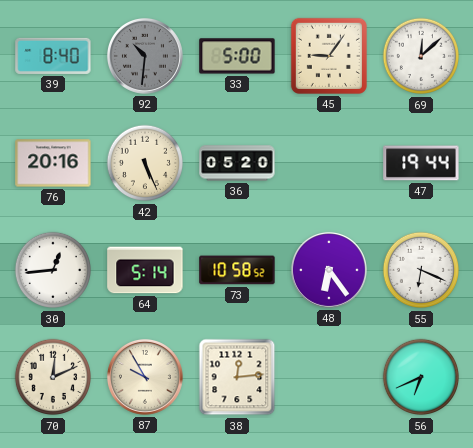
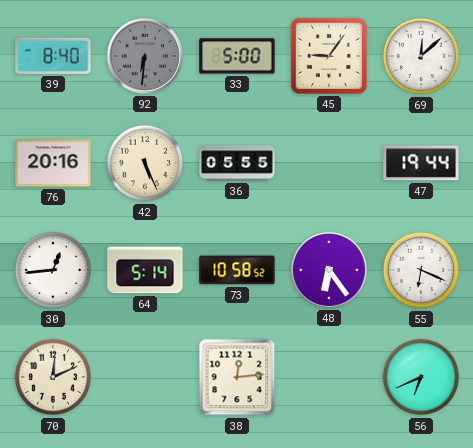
92: 10:31 -> 6:31 (145, 56)
36: 05:20 -> 05:55 (237, 163)
87: 9:55 -> none (145, 377)
